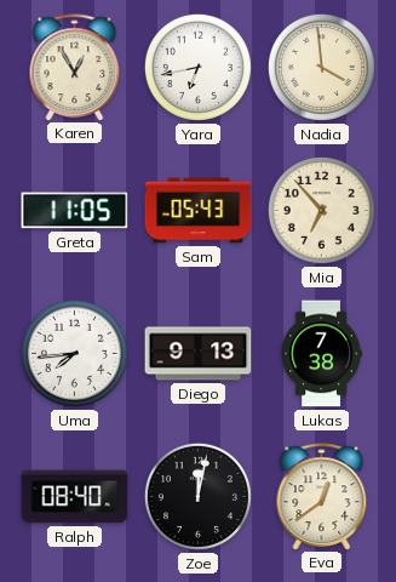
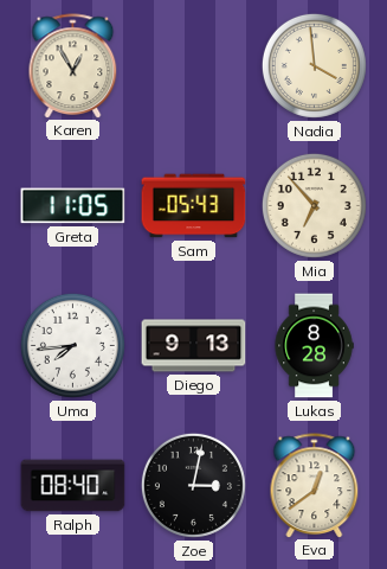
Yara: 6:43 -> none (197, 67)
Lukas: 7:38 -> 8:28 (314, 346)
Zoe: 12:02 -> 3:02 (193, 485)
